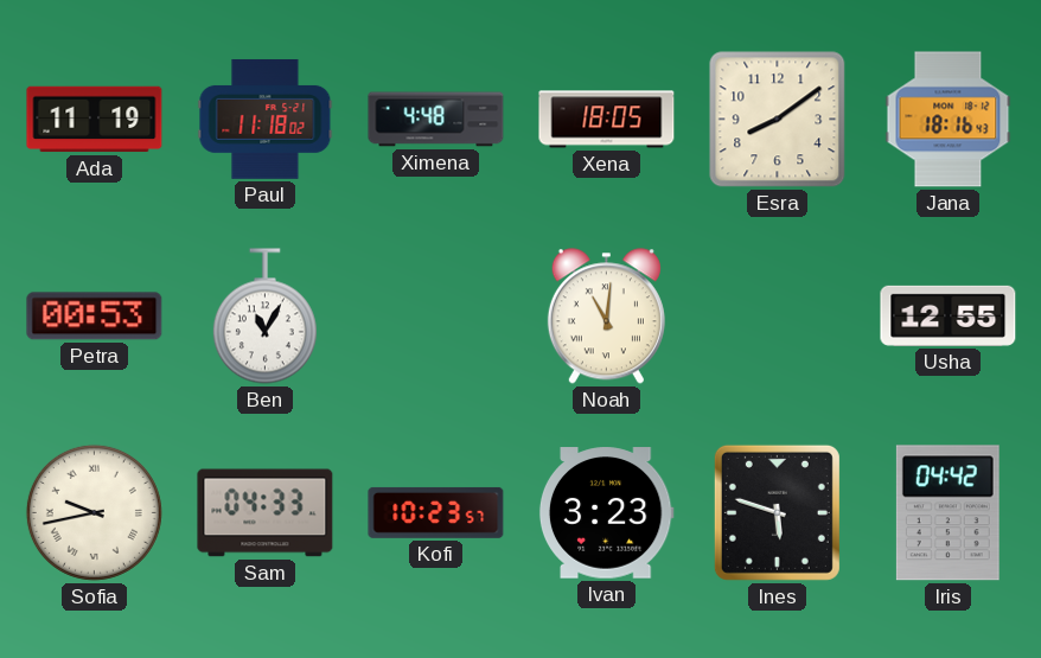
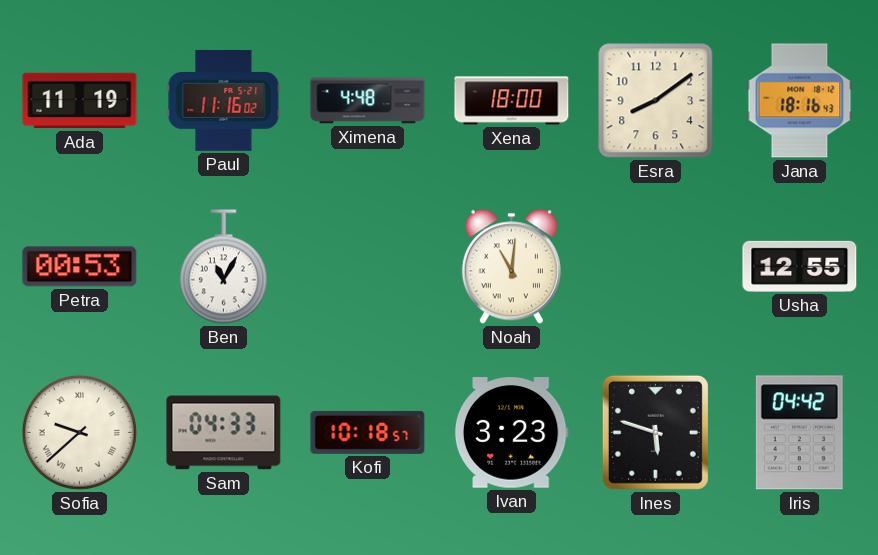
Paul: 11:18 -> 11:16 (224, 100)
Xena: 18:05 -> 18:00 (512, 101)
Sofia: 9:43 -> 9:38 (79, 432)
Kofi: 10:23 -> 10:18 (368, 432)
